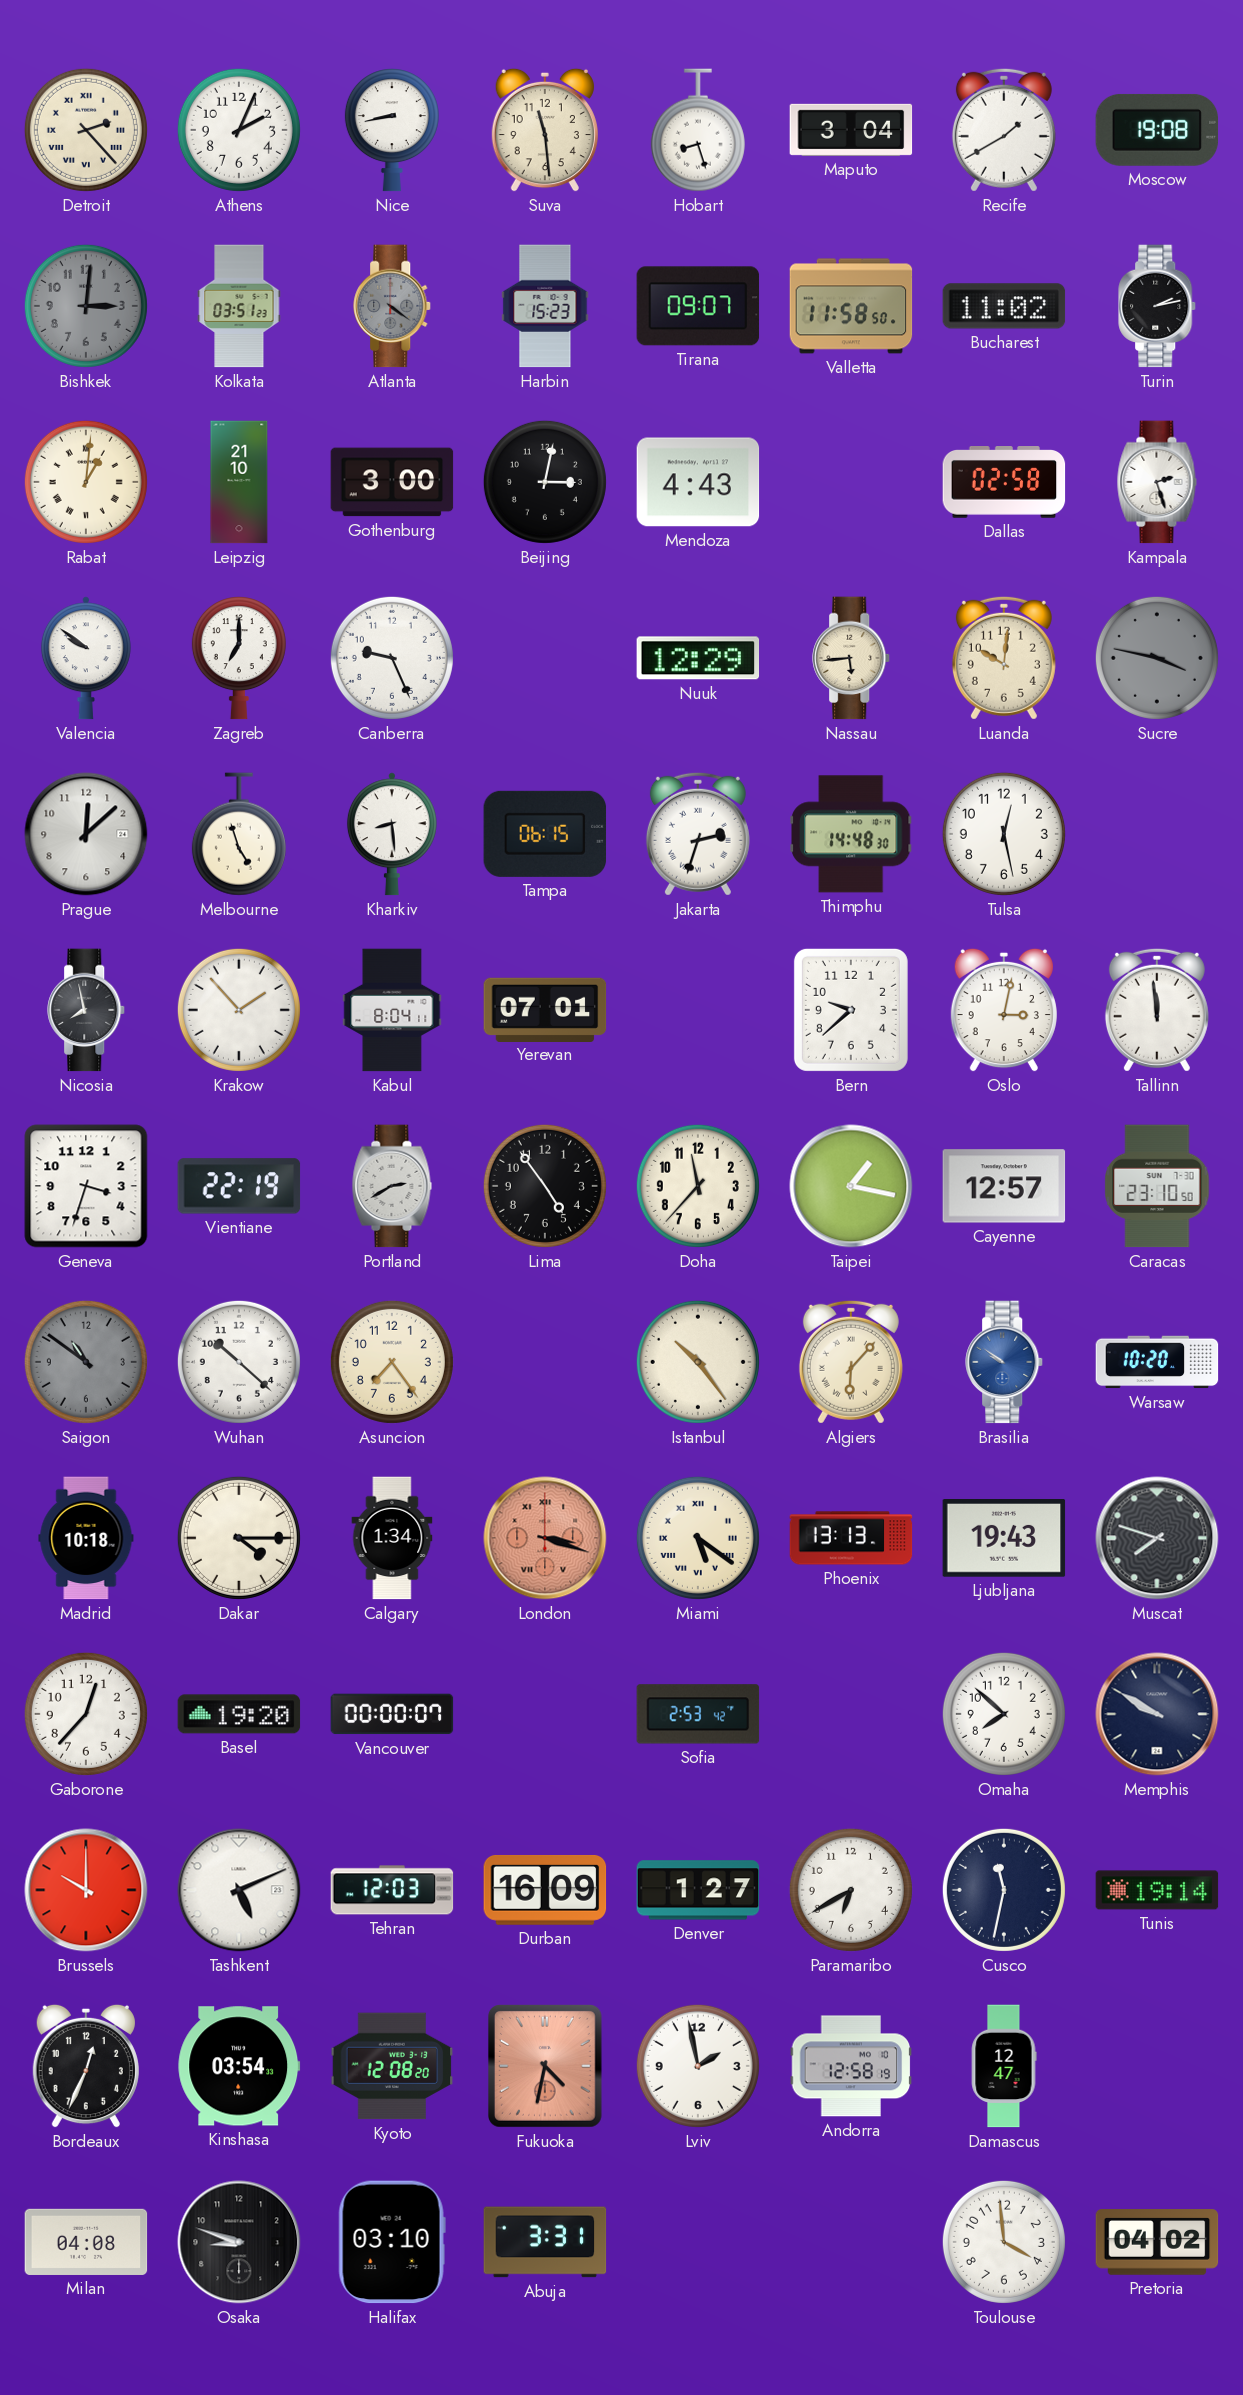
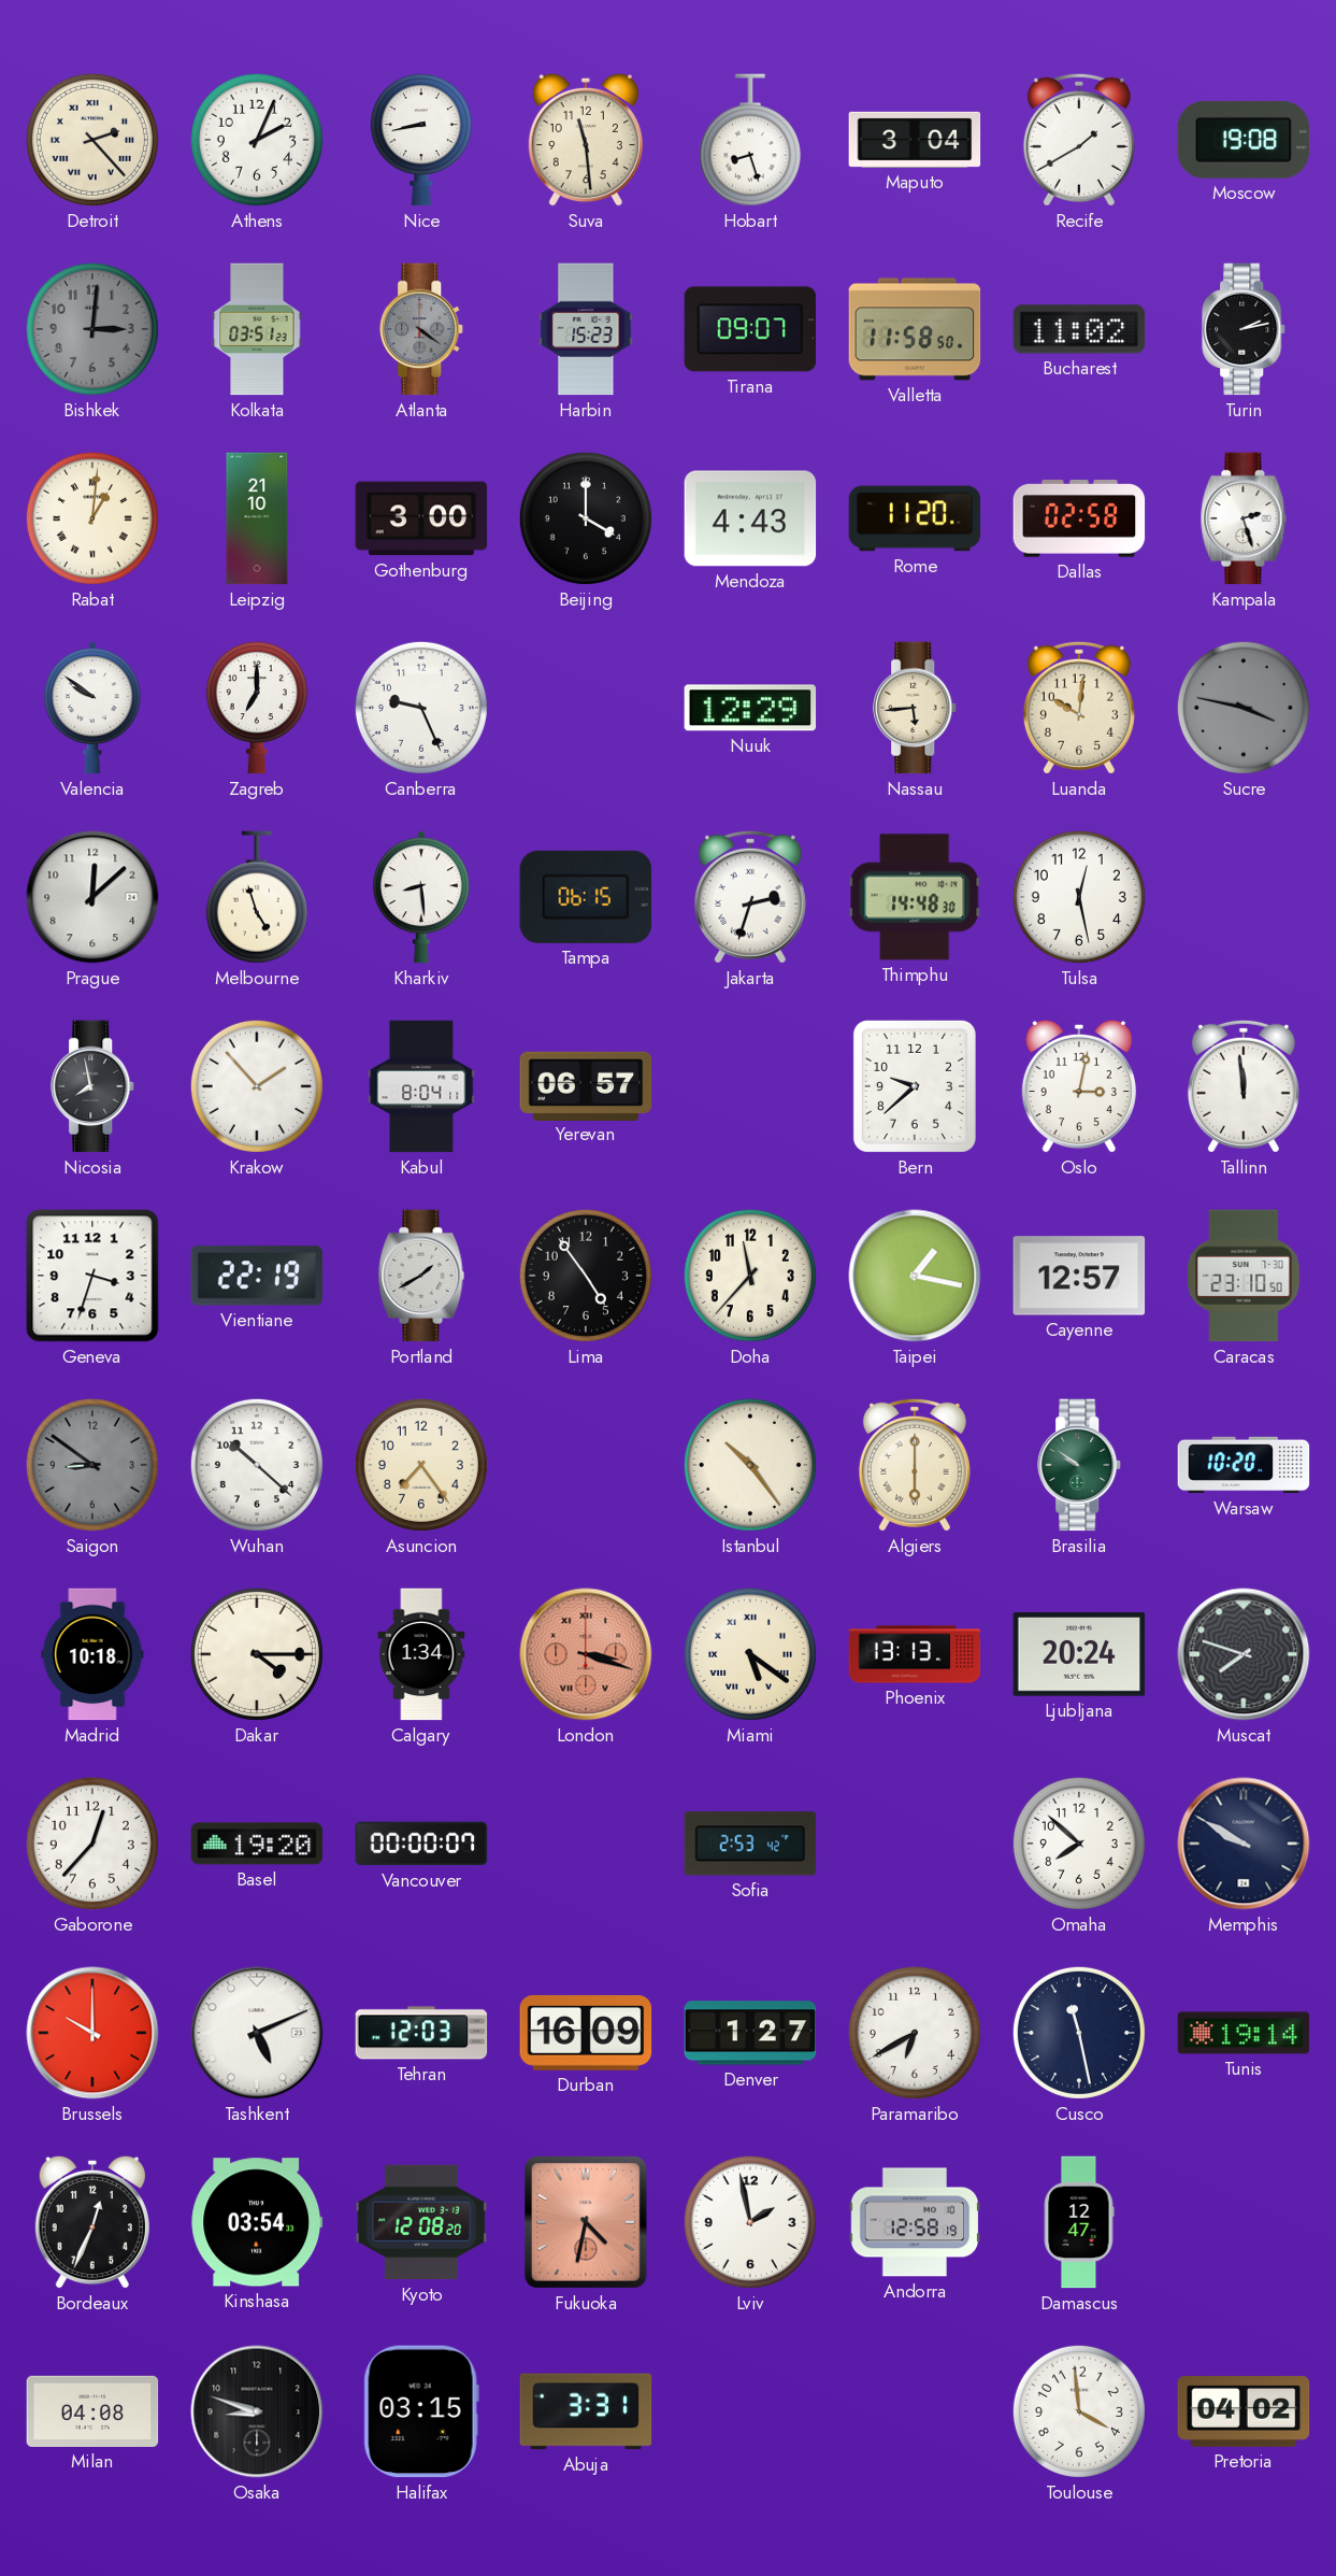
Beijing: 3:02 -> 4:00 (586, 518)
Rome: none -> 11:20 (915, 518)
Yerevan: 07:01 -> 06:57 (586, 1085)
Portland: 2:40 -> 1:40 (421, 1276)
Saigon: 10:51 -> 8:51 (92, 1465)
Algiers: 6:07 -> 6:00 (915, 1465)
Brasilia dial: blue -> green (1080, 1465)
Ljubljana: 19:43 -> 20:24 (1079, 1655)
Cusco: 11:32 -> 11:28 (1079, 2033)
Halifax: 03:10 -> 03:15 (421, 2411)
